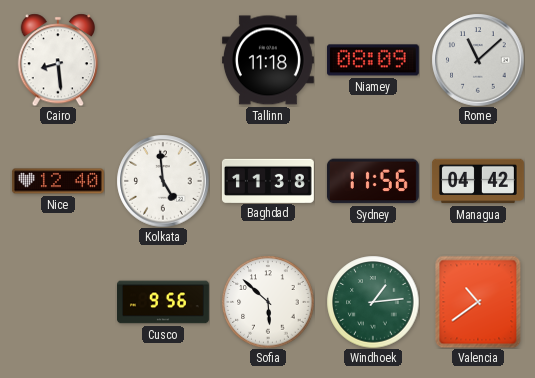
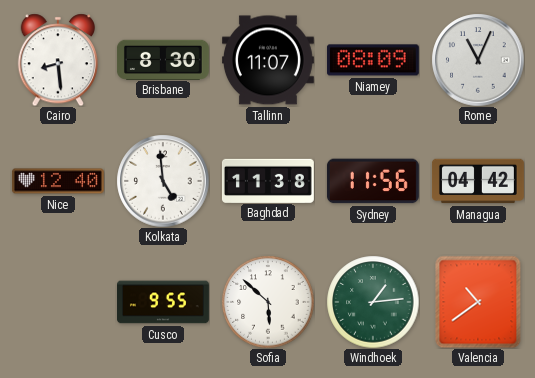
Brisbane: none -> 8:30 (163, 59)
Tallinn: 11:18 -> 11:07 (268, 60)
Rome: 11:08 -> 11:04 (478, 60)
Cusco: 9:56 -> 9:55 (164, 302)
